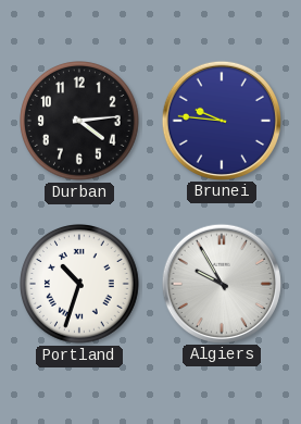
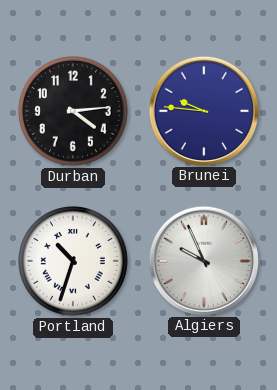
Algiers: 9:55 -> 9:56 (203, 260)
